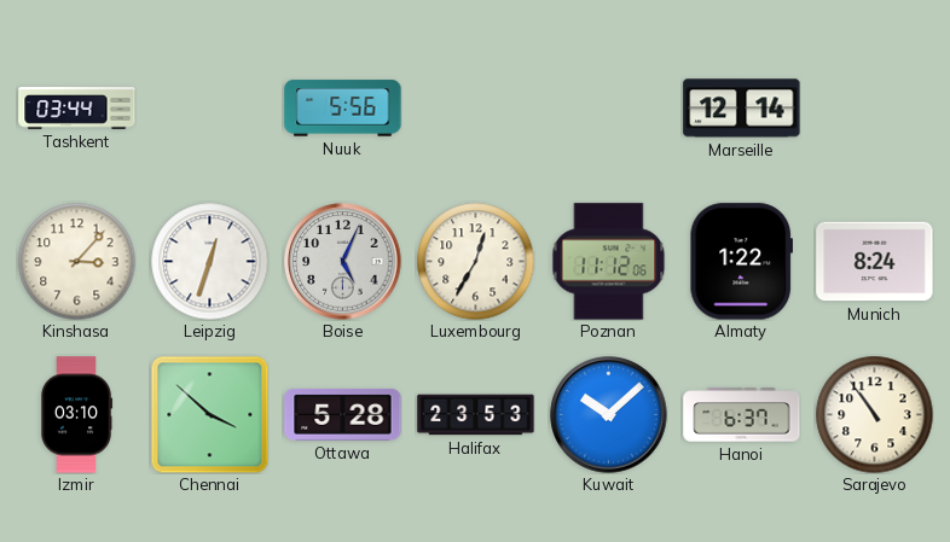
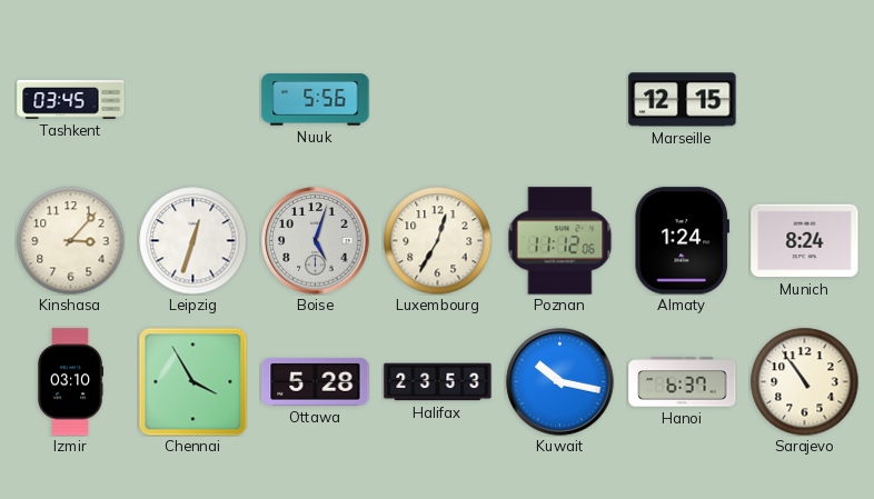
Tashkent: 03:44 -> 03:45 (71, 100)
Marseille: 12:14 -> 12:15 (683, 100)
Boise: 5:04 -> 5:03 (316, 241)
Almaty: 1:22 -> 1:24 (682, 241)
Chennai: 3:52 -> 3:55 (192, 381)
Kuwait: 10:08 -> 10:17 (560, 382)
